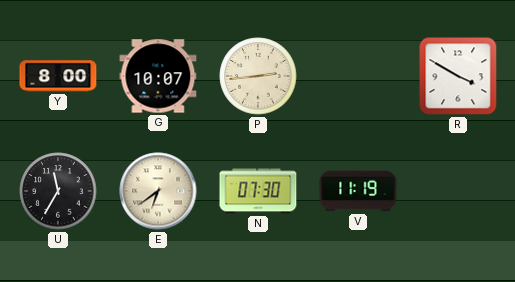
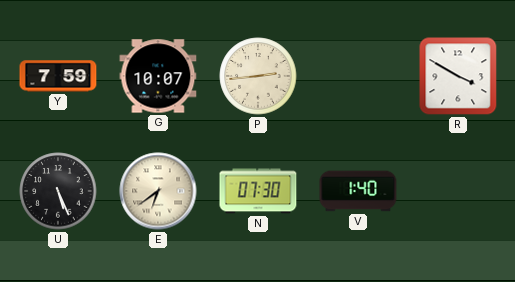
Y: 8:00 -> 7:59 (58, 76)
U: 11:35 -> 5:26 (58, 191)
V: 11:19 -> 1:40 (358, 191)
